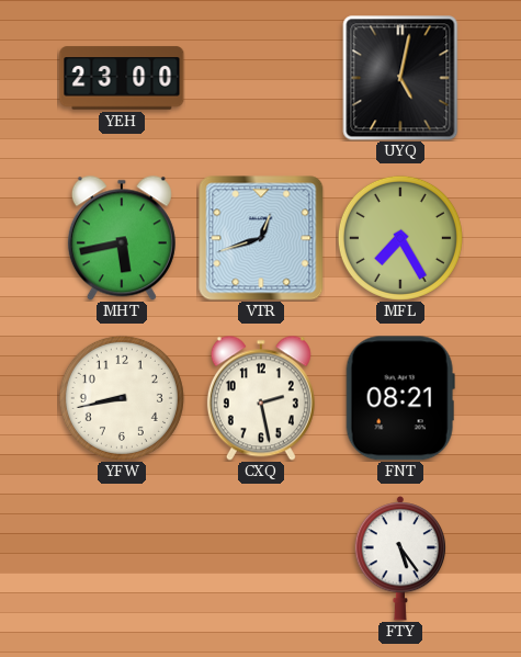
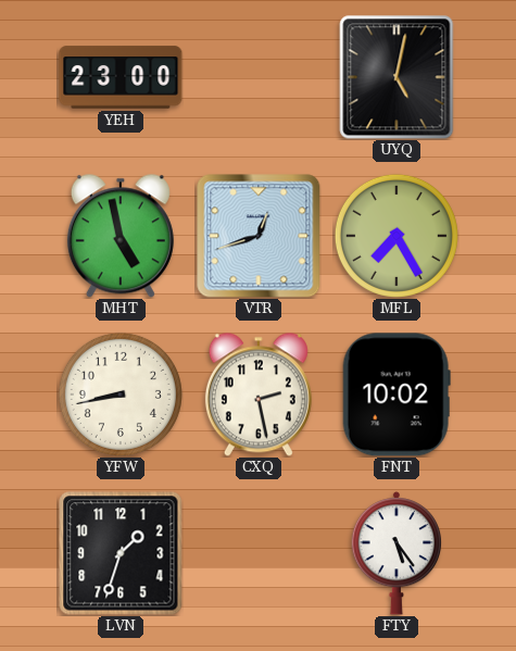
MHT: 5:43 -> 4:58 (121, 236)
FNT: 08:21 -> 10:02 (397, 395)
LVN: none -> 1:33 (121, 553)
